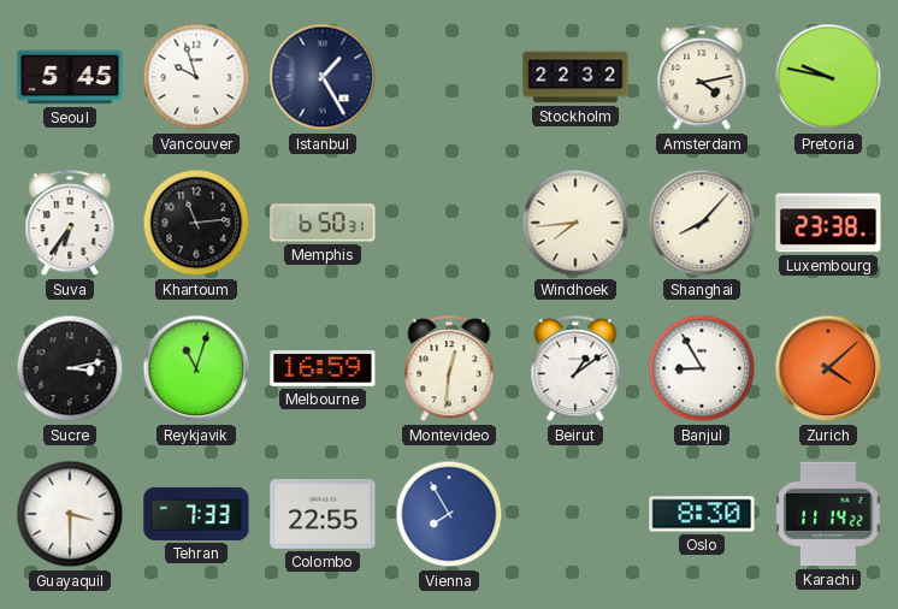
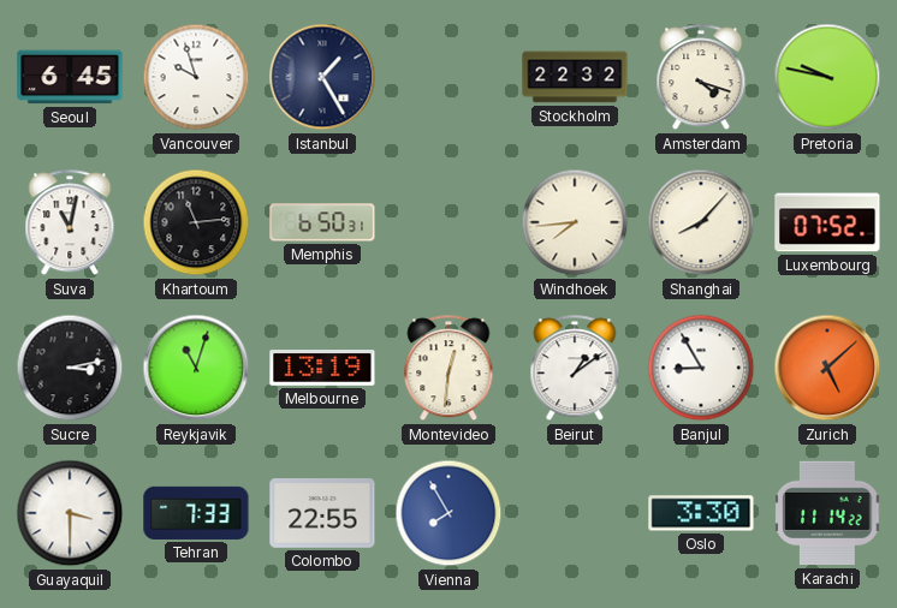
Seoul: 5:45 -> 6:45 (70, 77)
Amsterdam: 4:13 -> 4:18 (701, 78)
Suva: 6:36 -> 11:02 (70, 223)
Luxembourg: 23:38 -> 07:52 (827, 222)
Melbourne: 16:59 -> 13:19 (322, 369)
Zurich: 4:08 -> 5:08 (827, 368)
Oslo: 8:30 -> 3:30 (701, 513)
